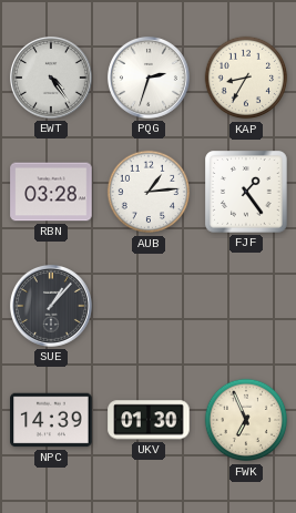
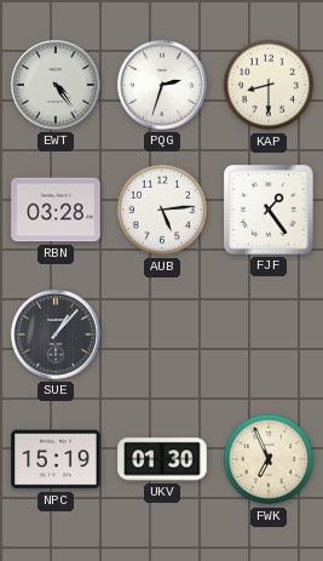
KAP: 8:35 -> 8:30 (269, 85)
AUB: 1:14 -> 5:14 (162, 210)
NPC: 14:39 -> 15:19 (56, 459)
